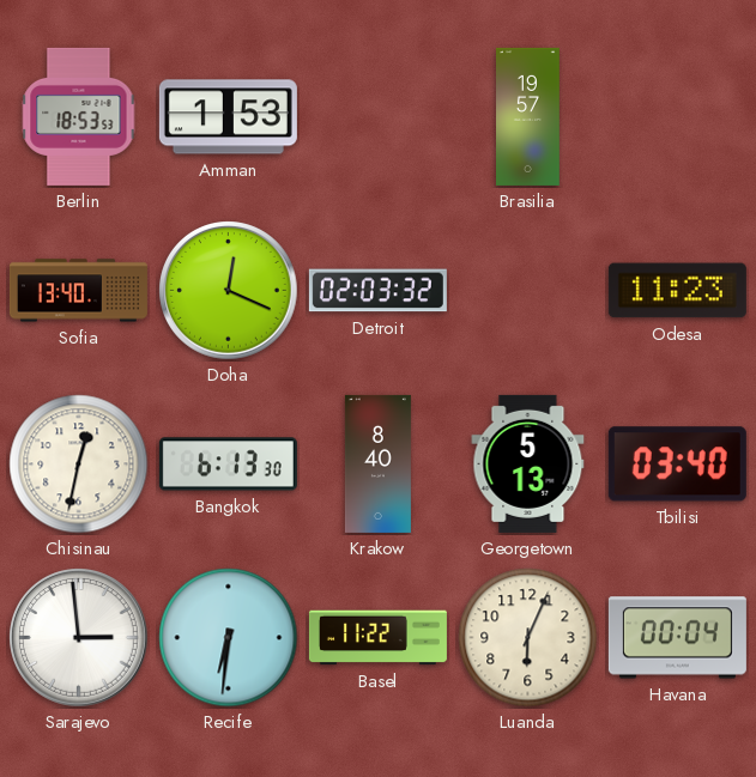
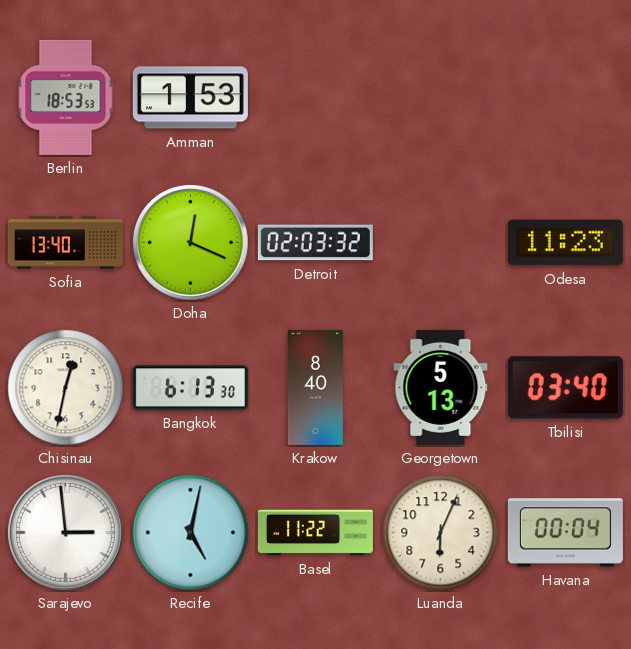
Brasilia: 19:57 -> none (528, 116)
Recife: 6:31 -> 5:02 (191, 533)
